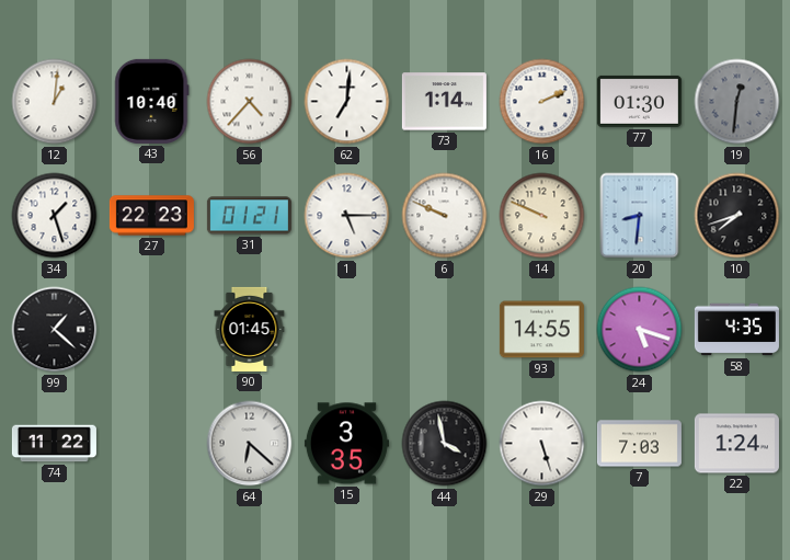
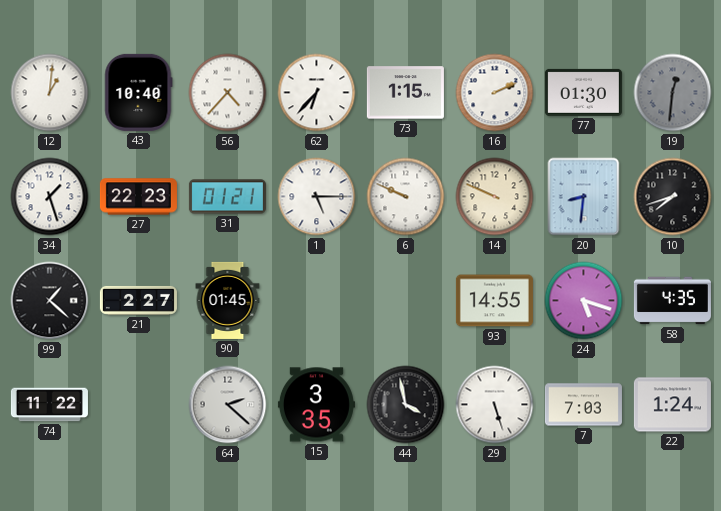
62: 7:01 -> 6:37 (317, 93)
73: 1:14 -> 1:15 (405, 93)
21: none -> 2:27 (138, 300)
64: 6:22 -> 2:22 (228, 405)
